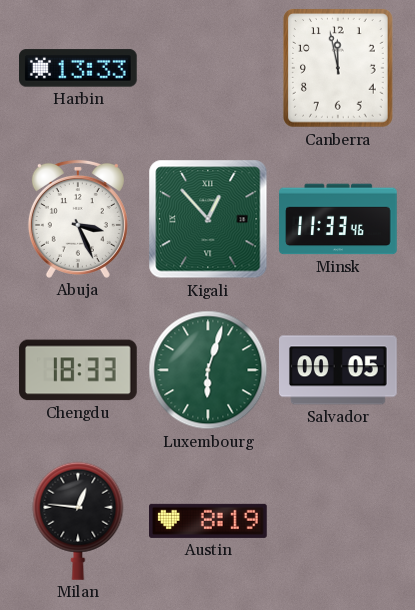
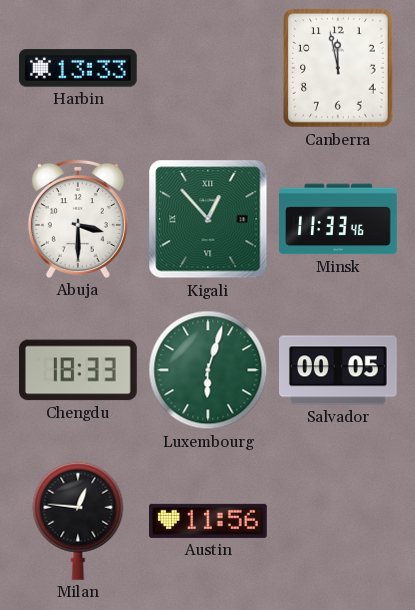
Abuja: 3:26 -> 3:30 (78, 219)
Austin: 8:19 -> 11:56 (209, 521)
